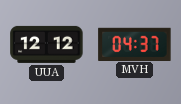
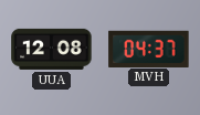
UUA: 12:12 -> 12:08 (52, 49)
